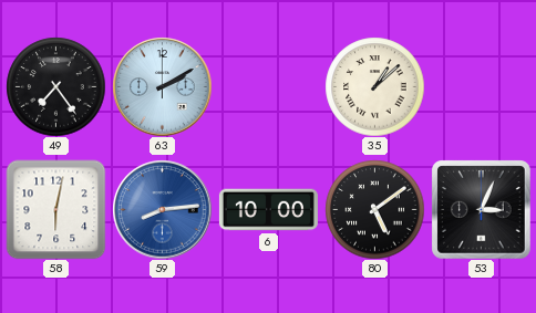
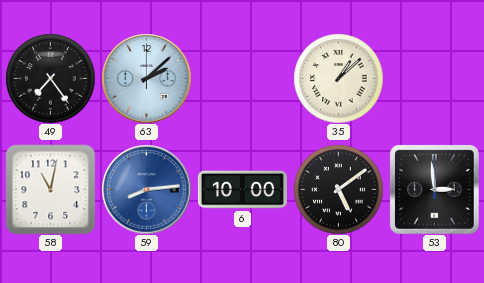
63: 2:10 -> 2:08 (146, 78)
58: 6:02 -> 11:02 (50, 189)
53: 3:04 -> 2:59 (434, 189)
